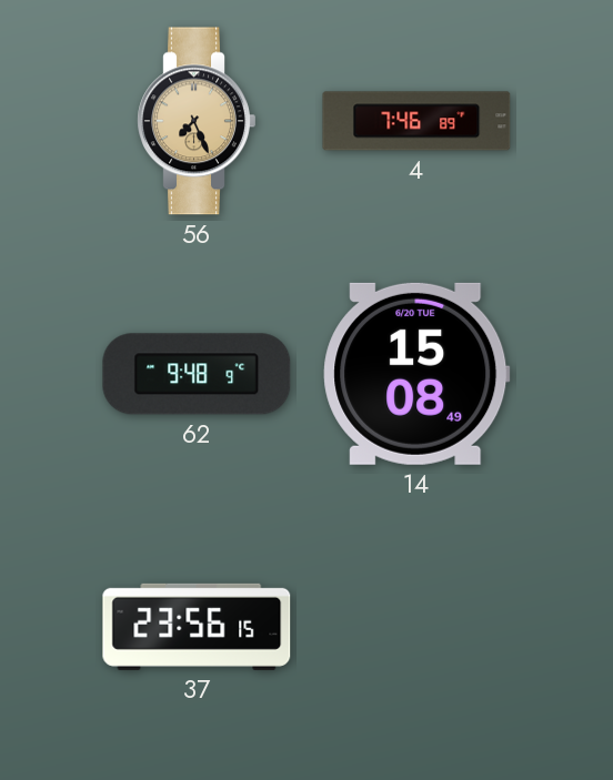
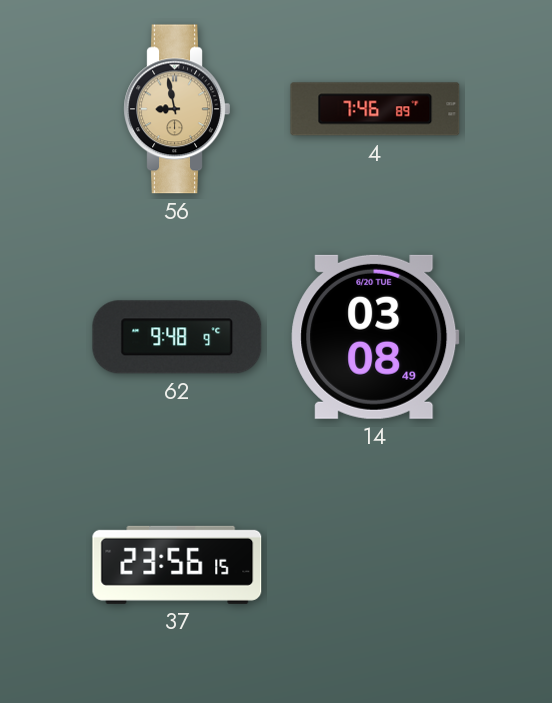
56: 7:26 -> 8:58 (177, 109)
14: 15:08 -> 03:08 (375, 337)
